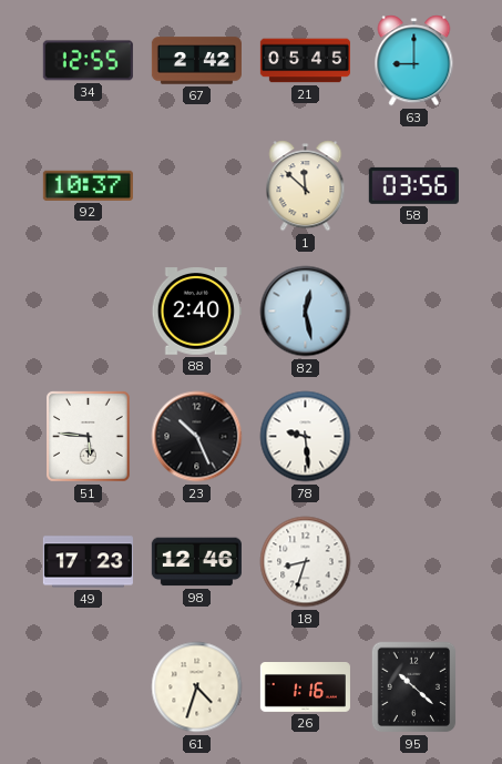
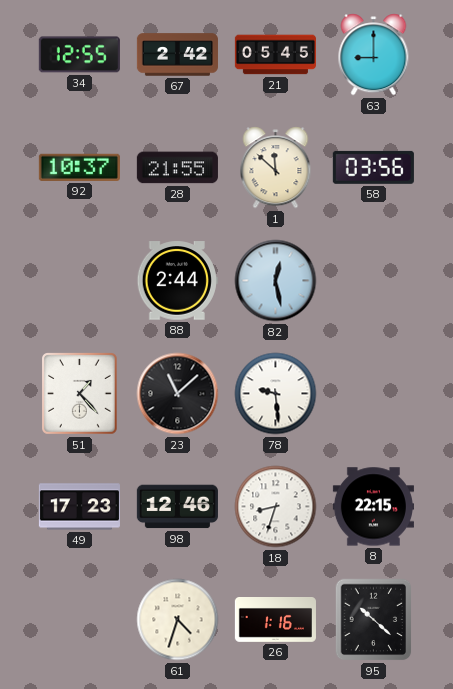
28: none -> 21:55 (177, 168)
88: 2:40 -> 2:44 (177, 281)
51: 5:46 -> 1:23 (80, 394)
23: 10:26 -> 11:08 (178, 394)
8: none -> 22:15 (373, 507)
